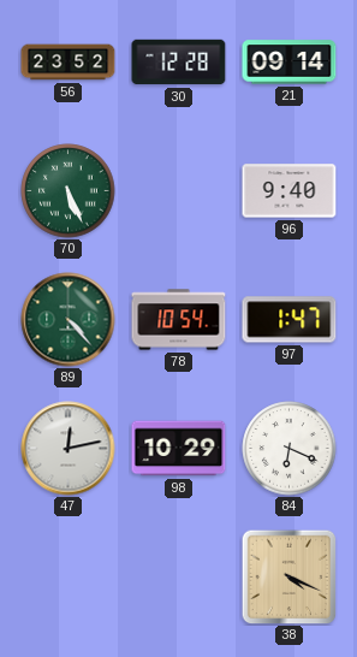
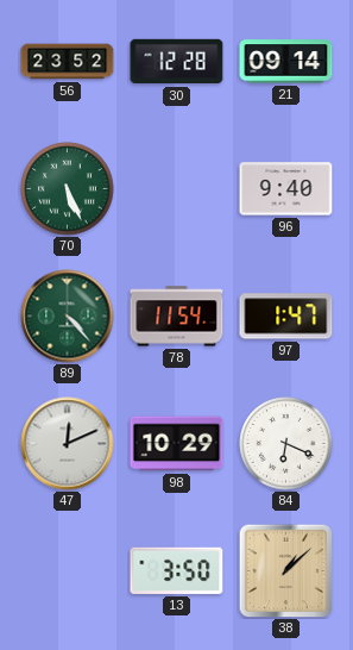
78: 10:54 -> 11:54 (177, 317)
47: 12:13 -> 12:11 (68, 444)
13: none -> 3:50 (177, 570)
38: 4:19 -> 1:08 (285, 570)
